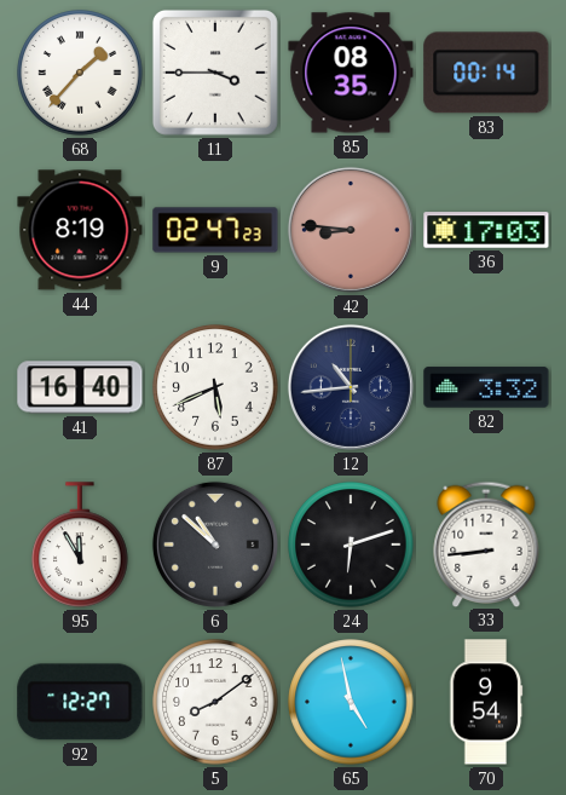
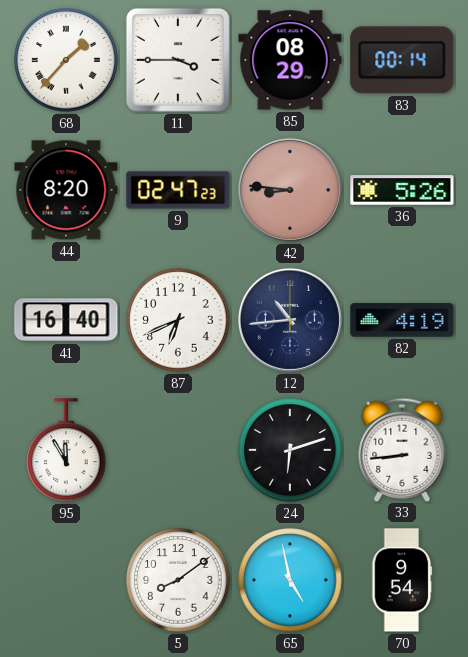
85: 08:35 -> 08:29 (290, 60)
44: 8:19 -> 8:20 (66, 190)
36: 17:03 -> 5:26 (402, 190)
87: 5:41 -> 6:41 (178, 320)
82: 3:32 -> 4:19 (402, 320)
6: 10:52 -> none (215, 545)
92: 12:27 -> none (80, 702)
